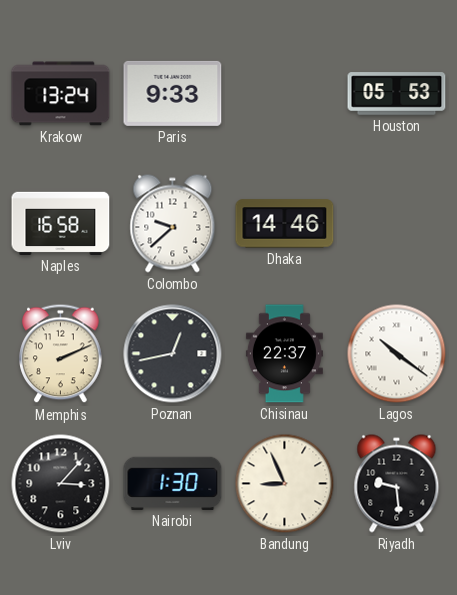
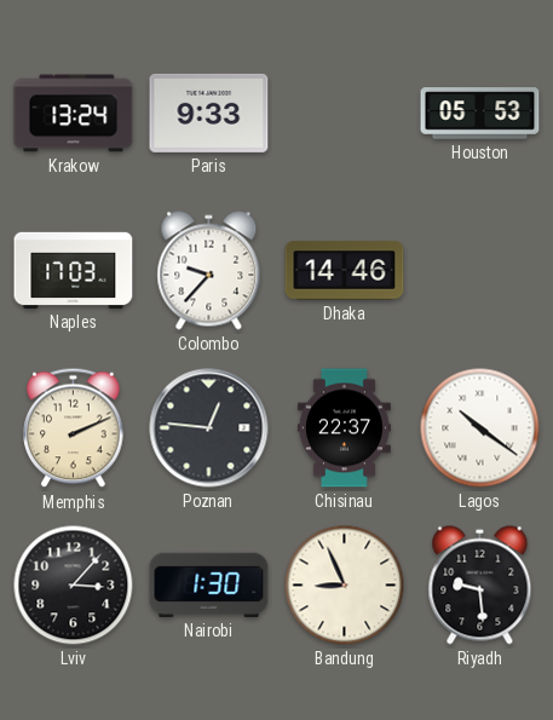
Naples: 16:58 -> 17:03 (74, 270)
Colombo: 9:38 -> 9:37 (209, 271)
Poznan: 12:43 -> 12:46 (209, 428)
